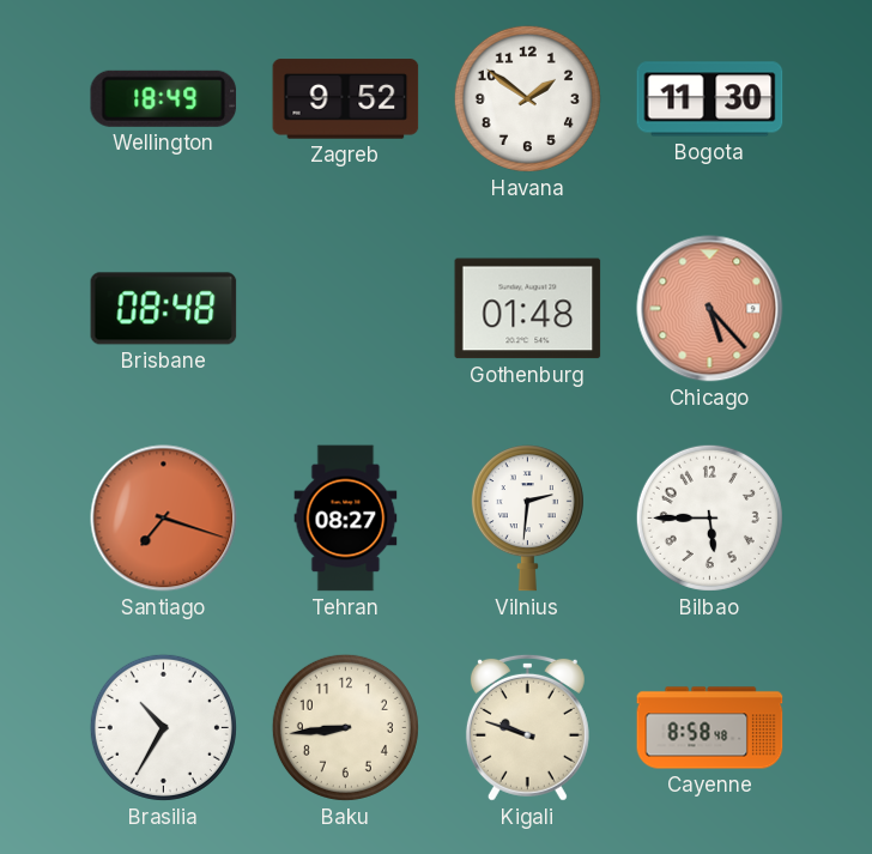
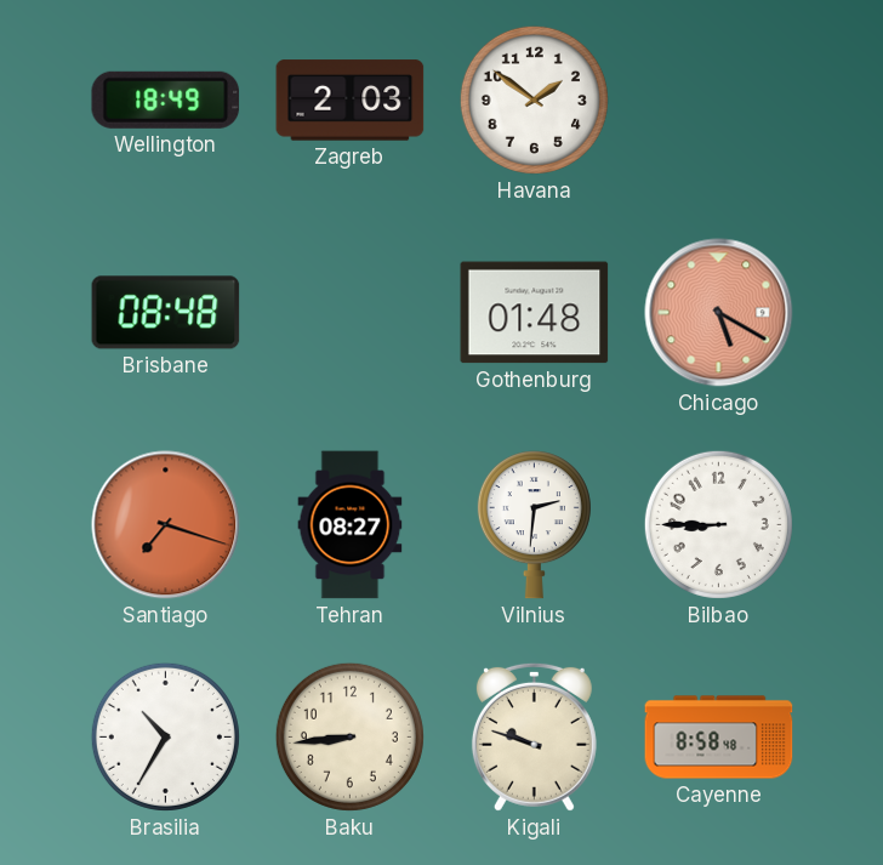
Zagreb: 9:52 -> 2:03 (351, 101)
Bogota: 11:30 -> none (710, 99)
Chicago: 5:23 -> 5:20 (719, 313)
Bilbao: 5:45 -> 8:45 (718, 524)
